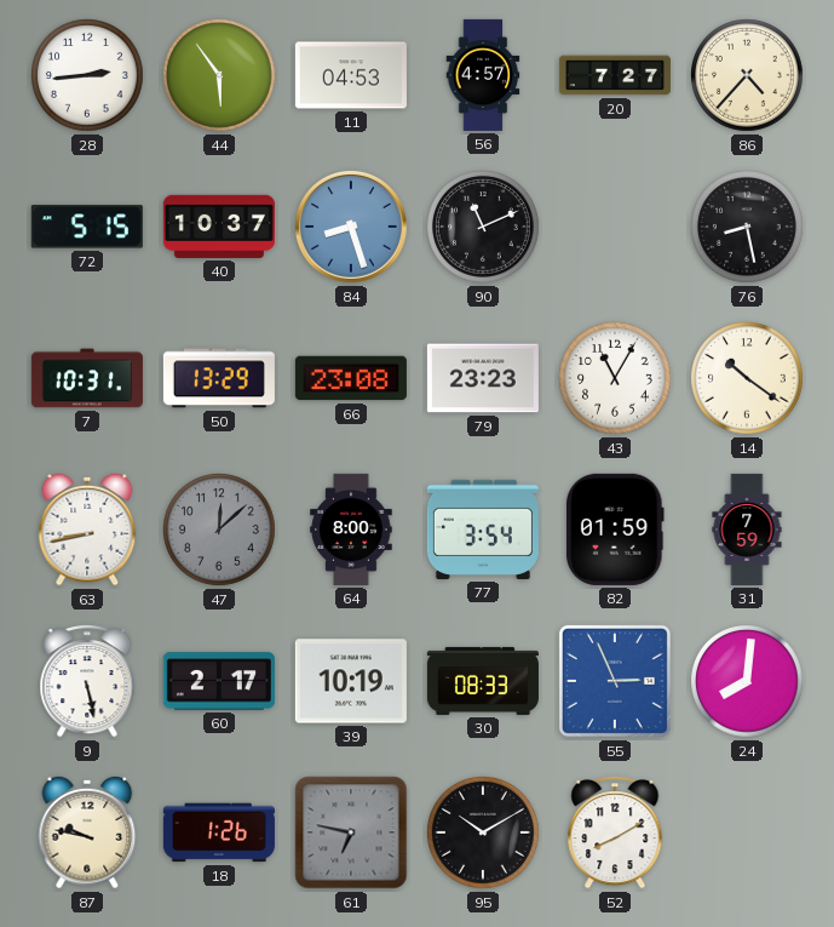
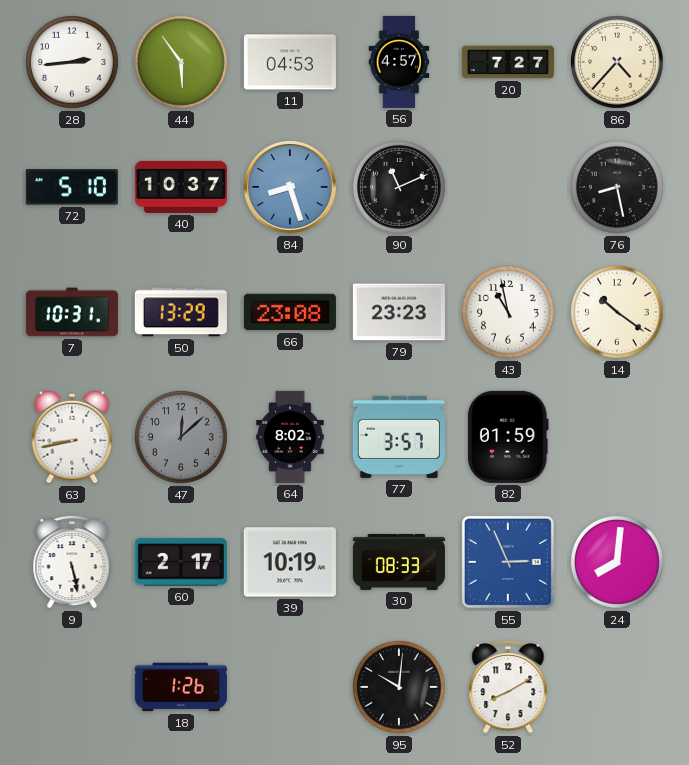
72: 5:15 -> 5:10 (72, 187)
43: 11:05 -> 10:58 (509, 313)
64: 8:00 -> 8:02 (290, 437)
77: 3:54 -> 3:57 (399, 437)
31: 7:59 -> none (747, 530)
87: 9:47 -> none (87, 832)
61: 6:47 -> none (351, 832)
95: 10:10 -> 10:01 (400, 688)
